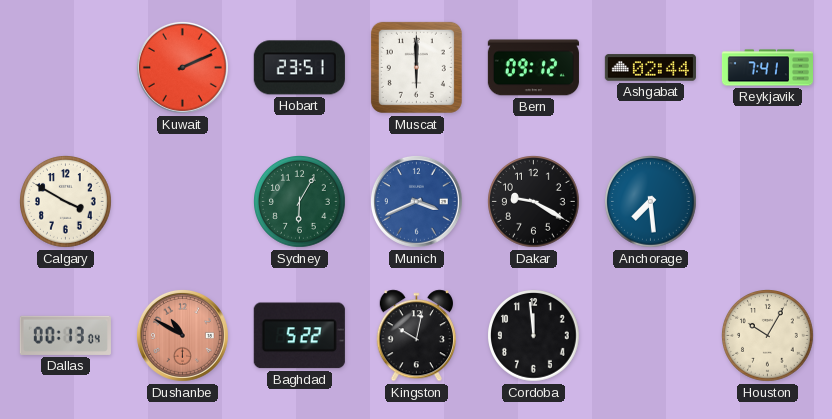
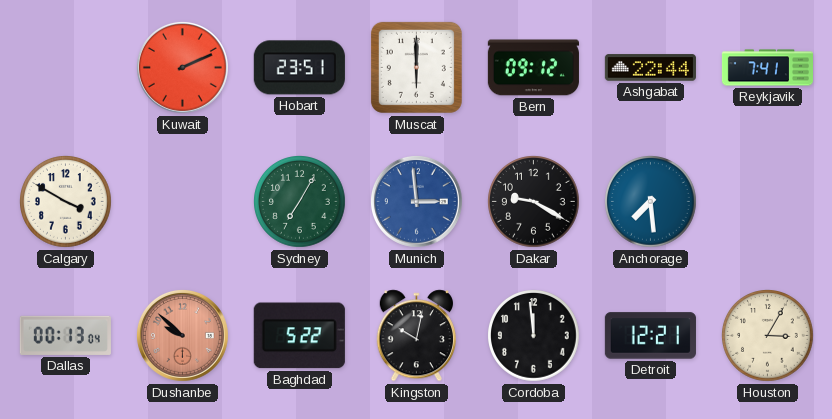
Ashgabat: 02:44 -> 22:44 (650, 68)
Sydney: 6:05 -> 7:05 (300, 202)
Munich: 3:41 -> 2:59 (416, 201)
Dushanbe: 10:50 -> 9:52 (182, 335)
Detroit: none -> 12:21 (650, 336)
Houston: 10:05 -> 3:05 (768, 336)
